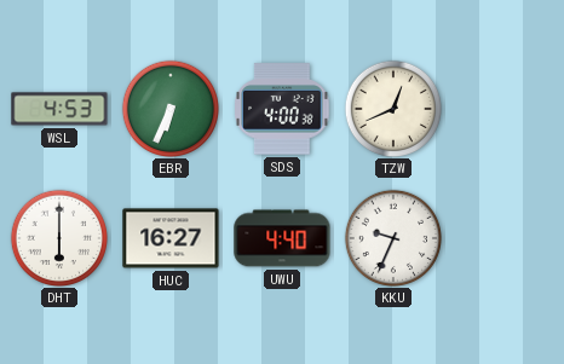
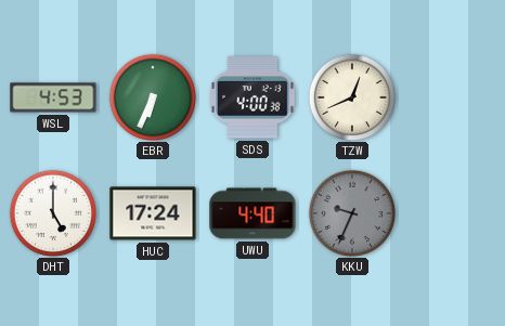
DHT: 6:00 -> 5:00 (52, 212)
HUC: 16:27 -> 17:24 (153, 213)
KKU dial: white -> grey (351, 212)
